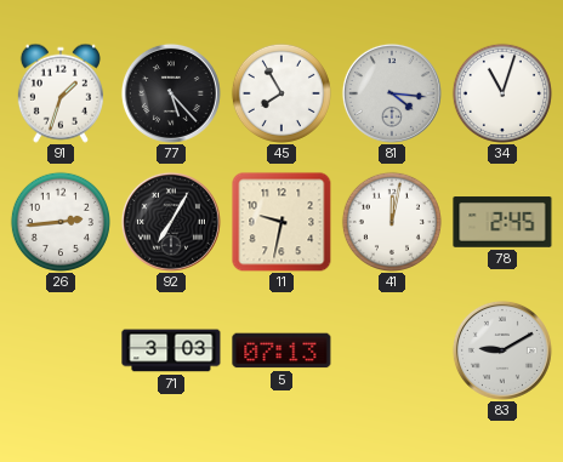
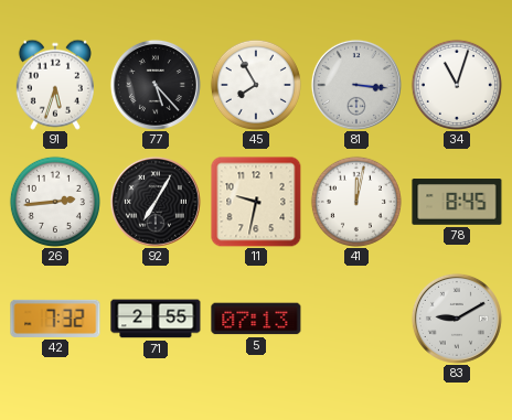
91: 1:33 -> 5:33 (55, 85)
81: 4:16 -> 3:16 (356, 85)
78: 2:45 -> 8:45 (457, 202)
42: none -> 7:32 (55, 319)
71: 3:03 -> 2:55 (156, 319)
